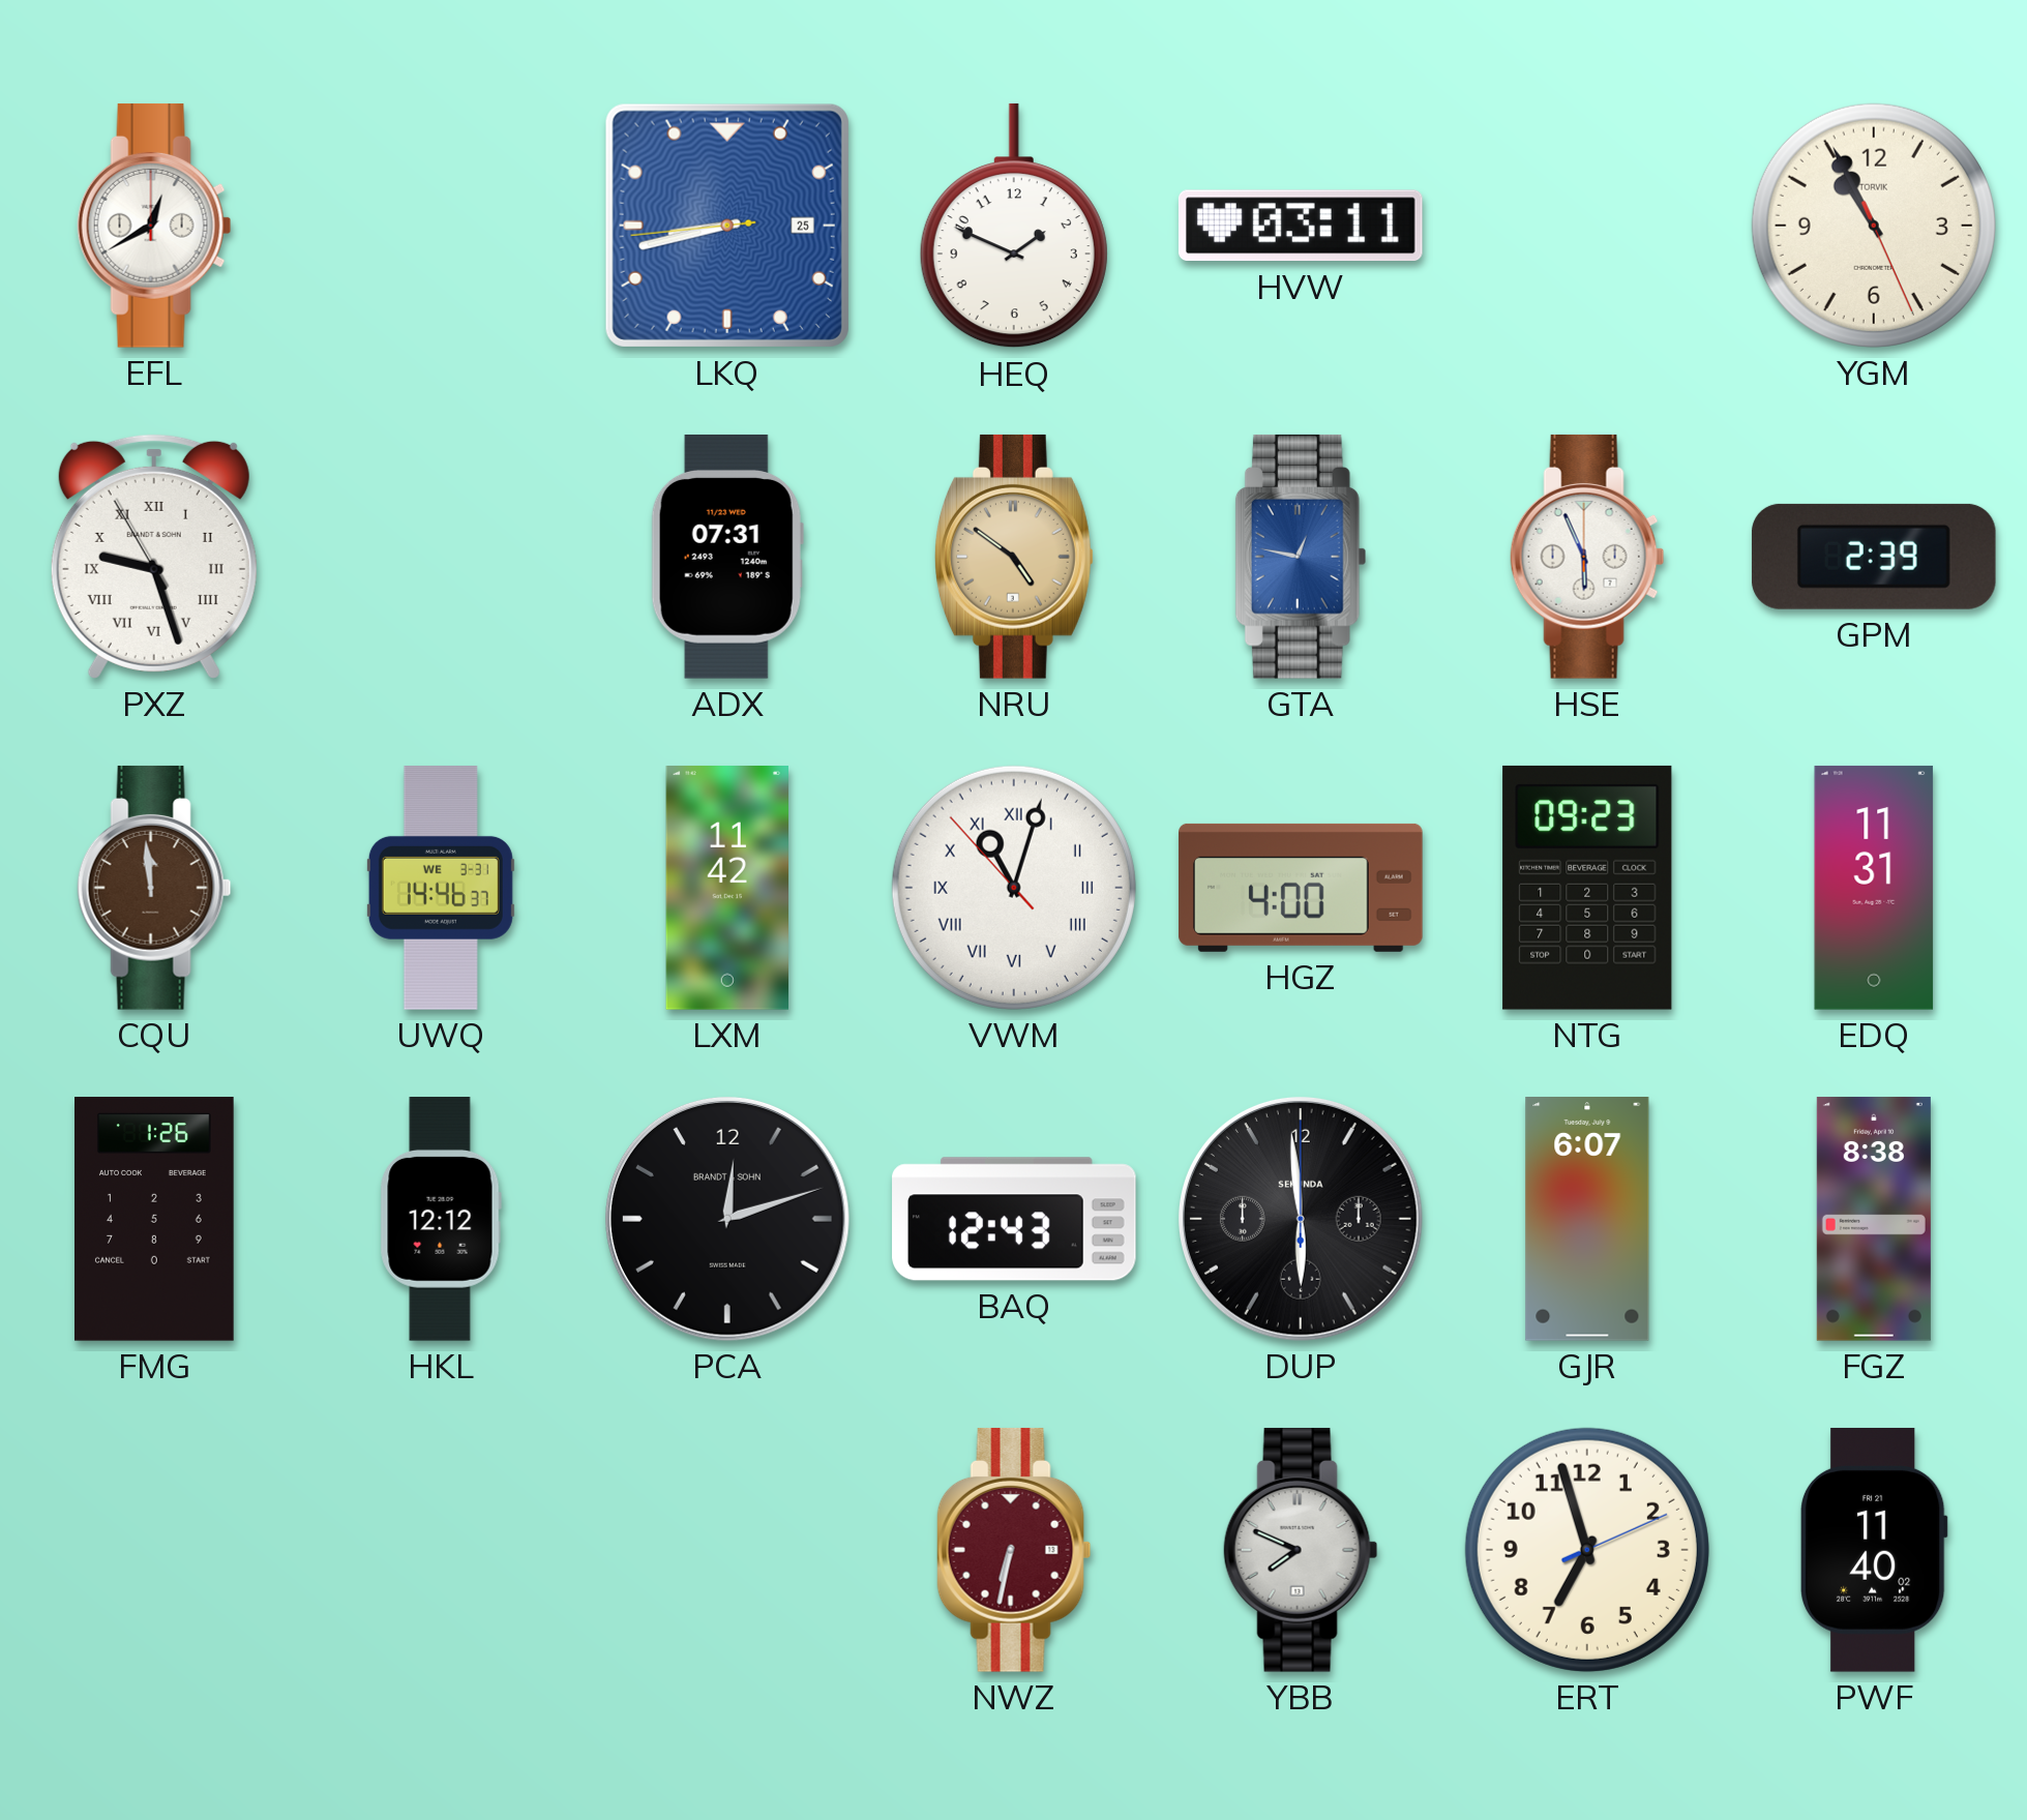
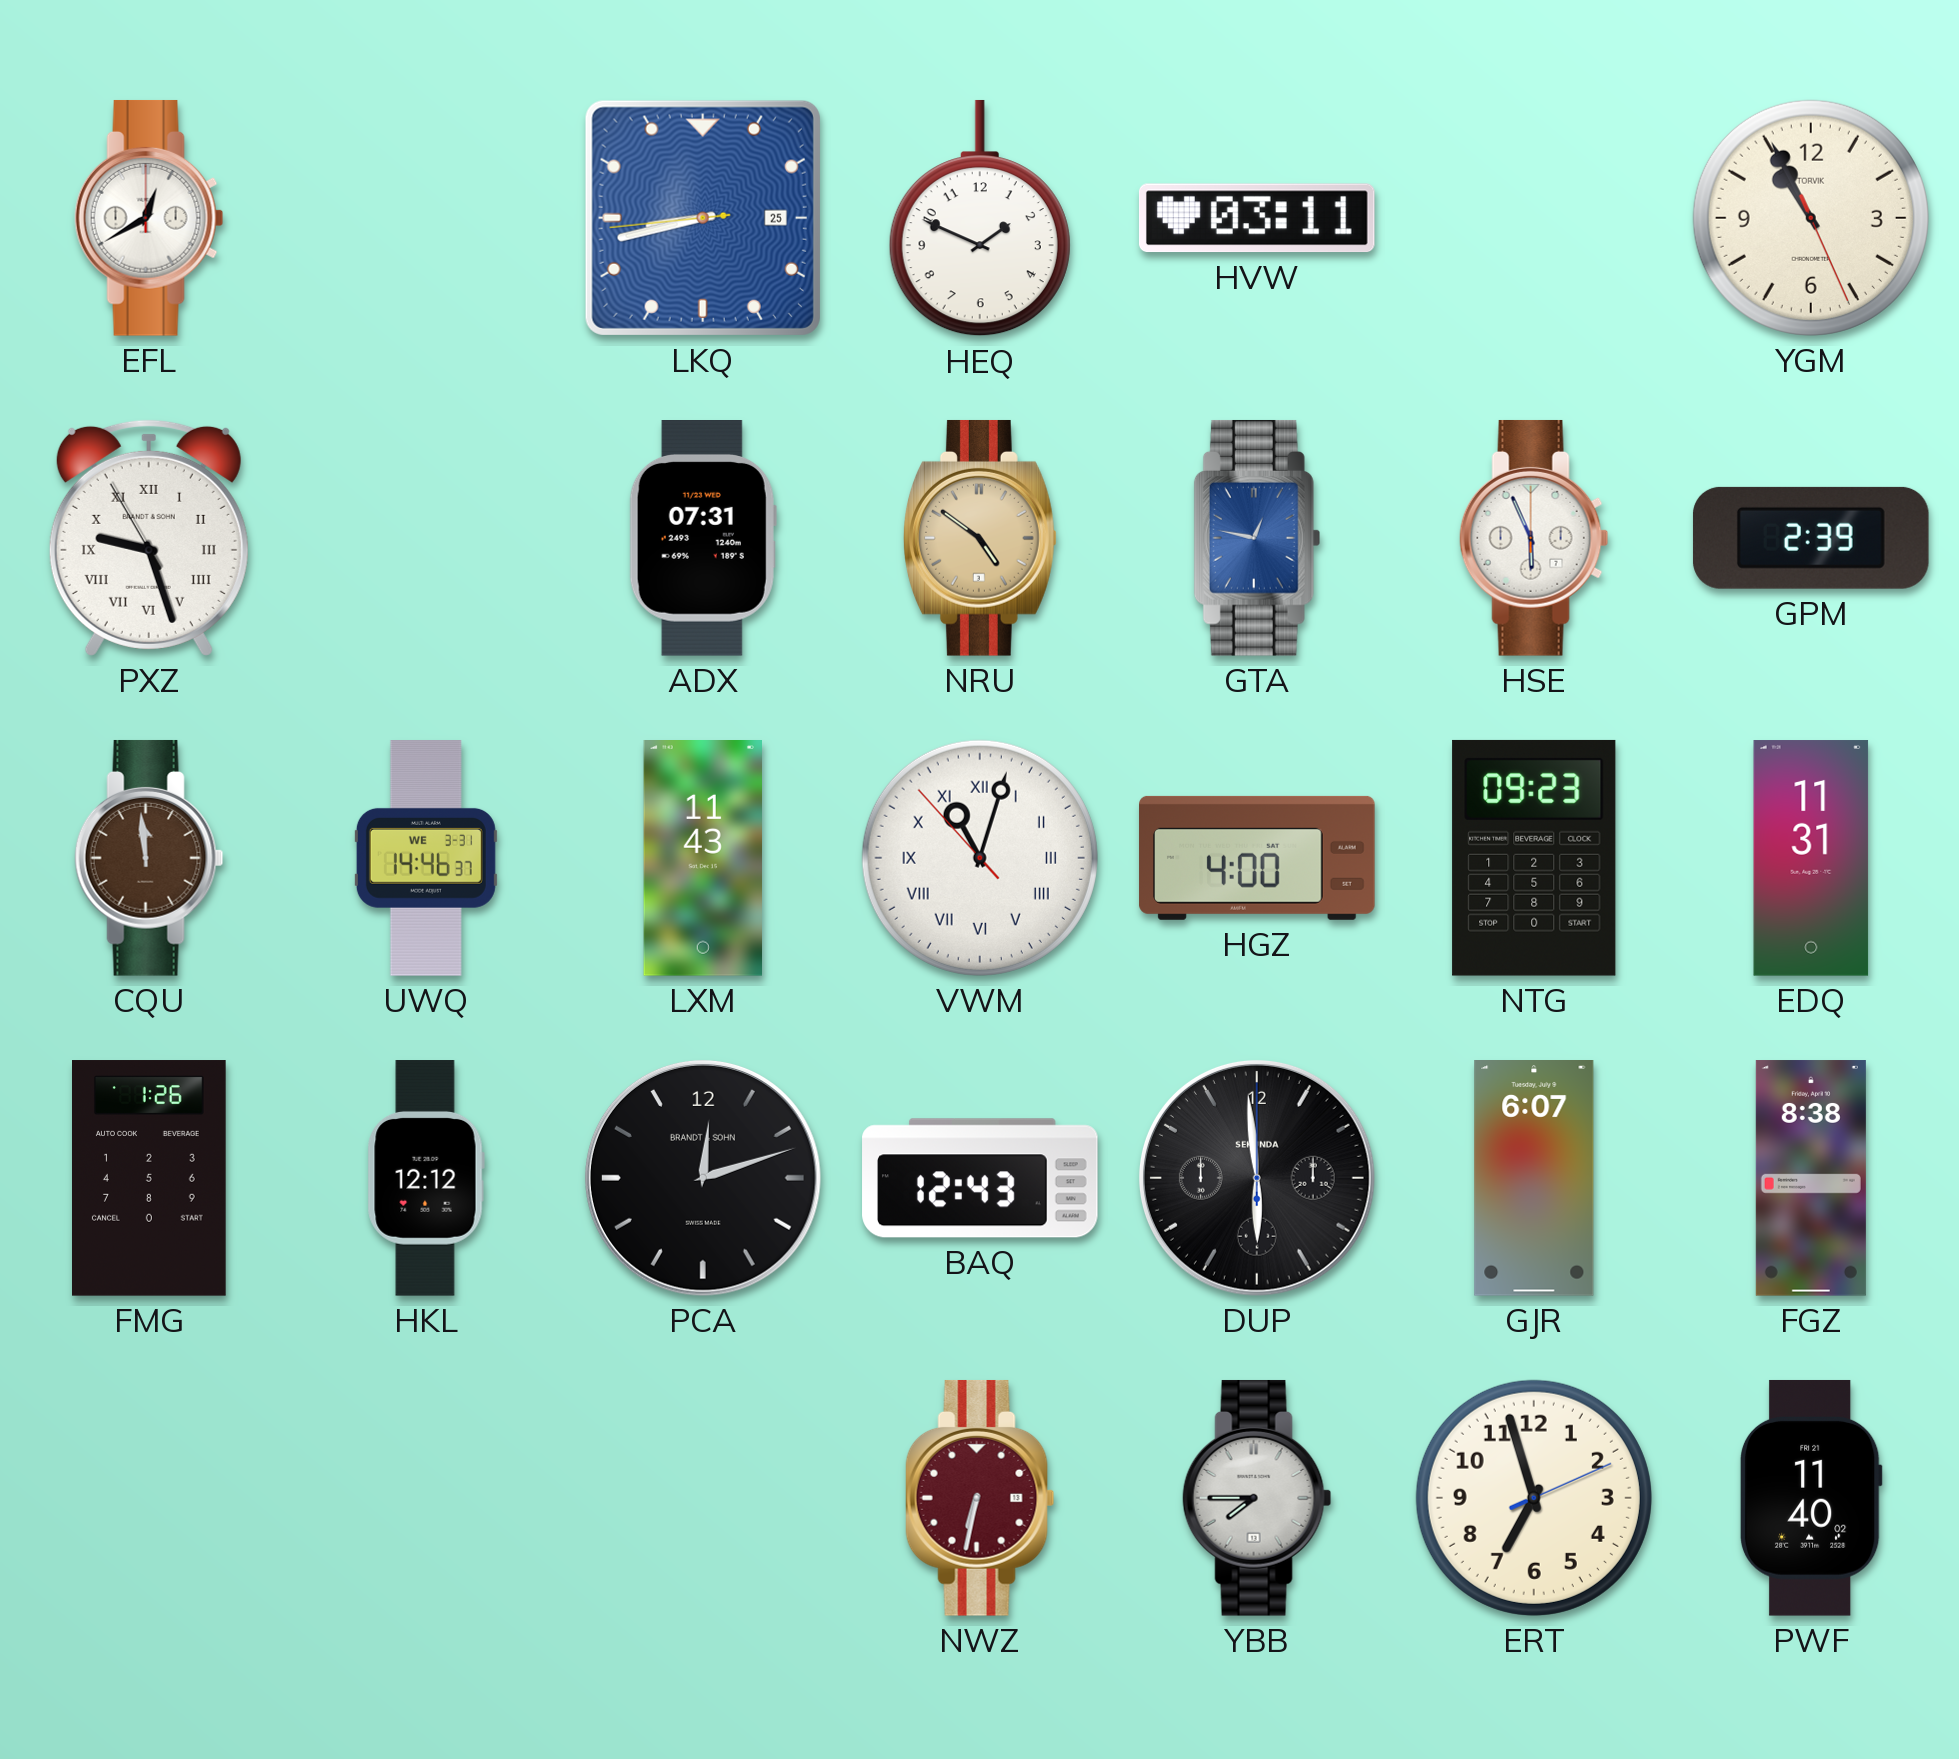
LXM: 11:42 -> 11:43 (702, 858)
YBB: 7:49 -> 7:45 (1257, 1498)
